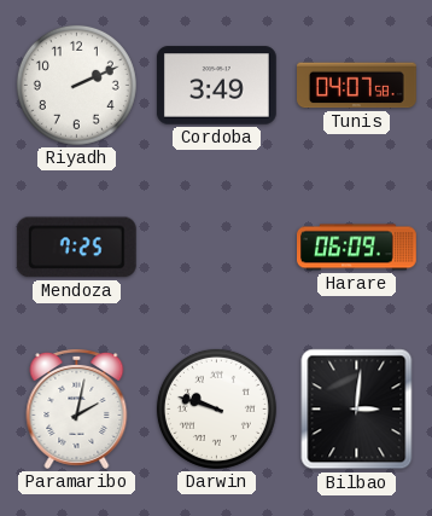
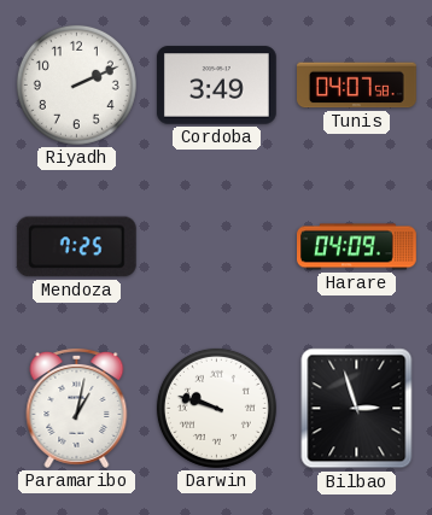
Harare: 06:09 -> 04:09 (357, 247)
Paramaribo: 2:02 -> 1:02 (77, 408)
Bilbao: 3:01 -> 2:57 (357, 409)
